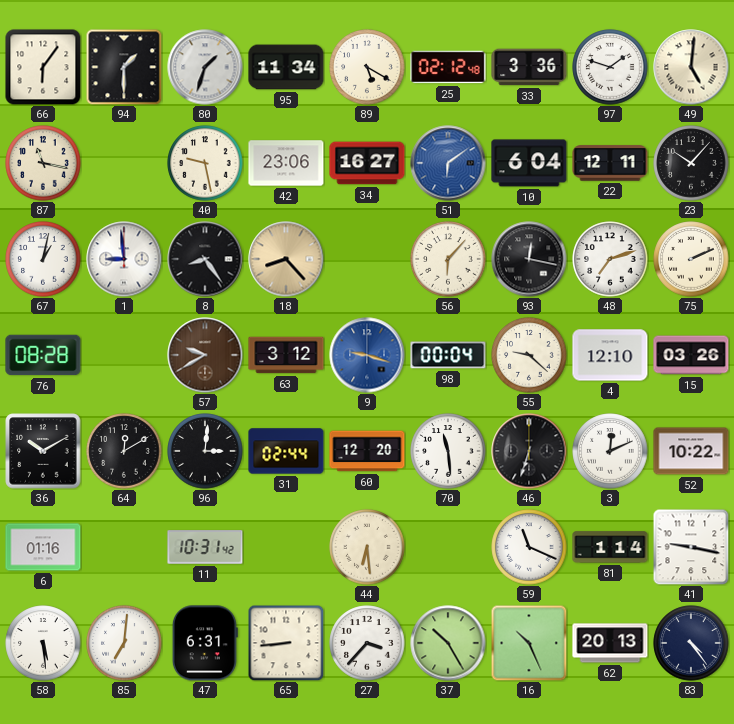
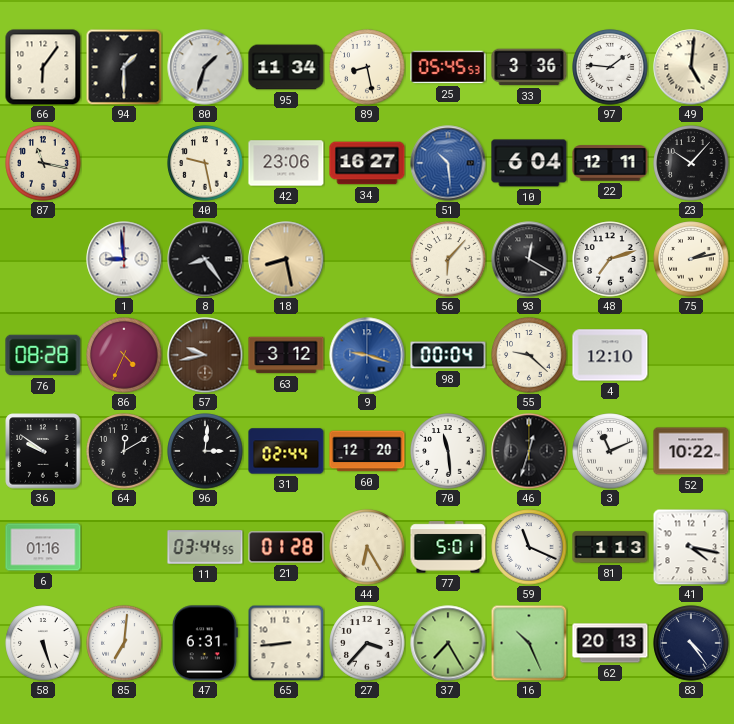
89: 5:20 -> 8:28 (367, 67)
25: 02:12 -> 05:45 (448, 67)
97: 1:48 -> 1:46 (610, 67)
51: 6:09 -> 10:29 (448, 163)
67: 1:02 -> none (43, 259)
18: 8:23 -> 8:28 (286, 259)
93: 12:17 -> 12:20 (529, 259)
75: 2:11 -> 2:13 (691, 259)
86: none -> 4:34 (124, 355)
57: 9:40 -> 9:43 (205, 355)
15: 03:26 -> none (691, 355)
36: 10:10 -> 9:51 (43, 451)
46: 6:33 -> 12:33 (529, 451)
3: 12:11 -> 11:11 (610, 451)
11: 10:31 -> 03:44 (205, 547)
21: none -> 01:28 (286, 547)
44: 6:29 -> 6:25 (367, 547)
77: none -> 5:01 (448, 547)
81: 1:14 -> 1:13 (610, 547)
41: 9:17 -> 4:17 (691, 547)
58: 5:29 -> 5:27 (43, 643)
37: 10:25 -> 7:25 (448, 643)
